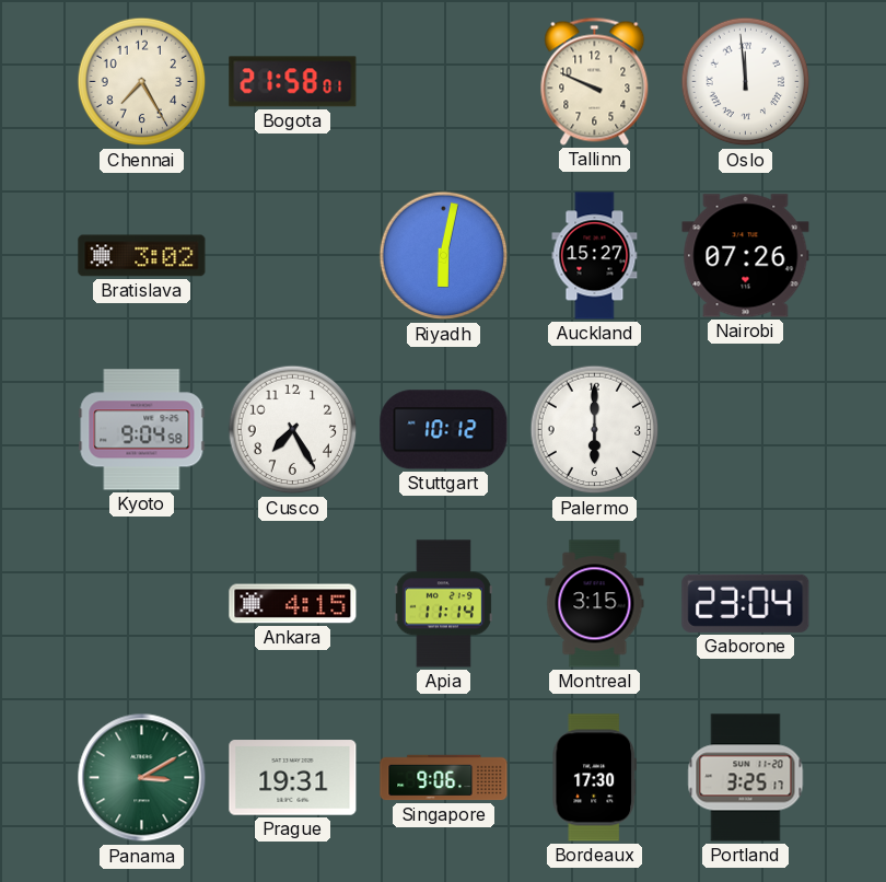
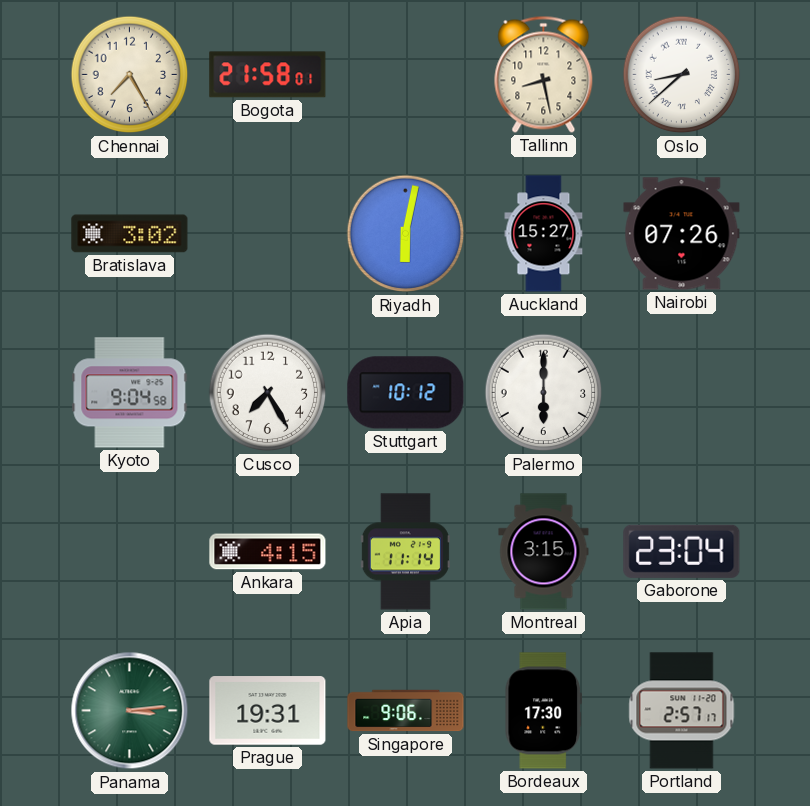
Tallinn: 9:49 -> 8:28 (544, 74)
Oslo: 11:59 -> 8:38 (682, 75)
Panama: 3:10 -> 3:14 (130, 711)
Portland: 3:25 -> 2:57 (682, 711)
